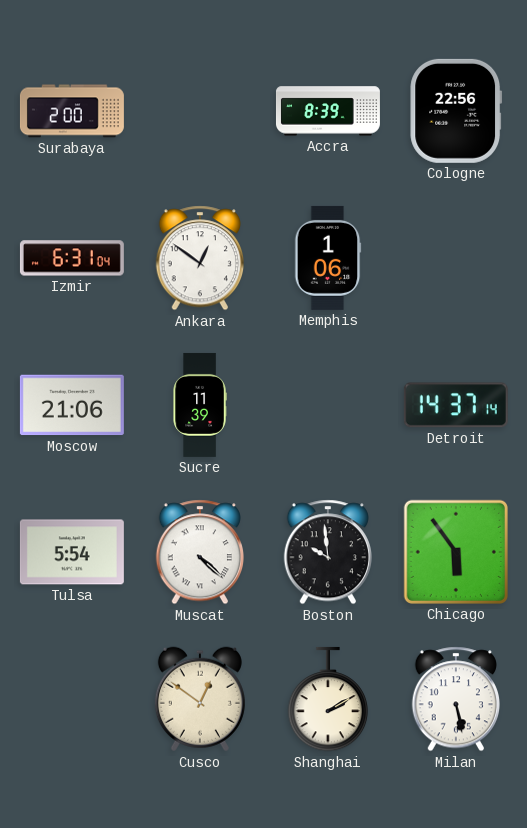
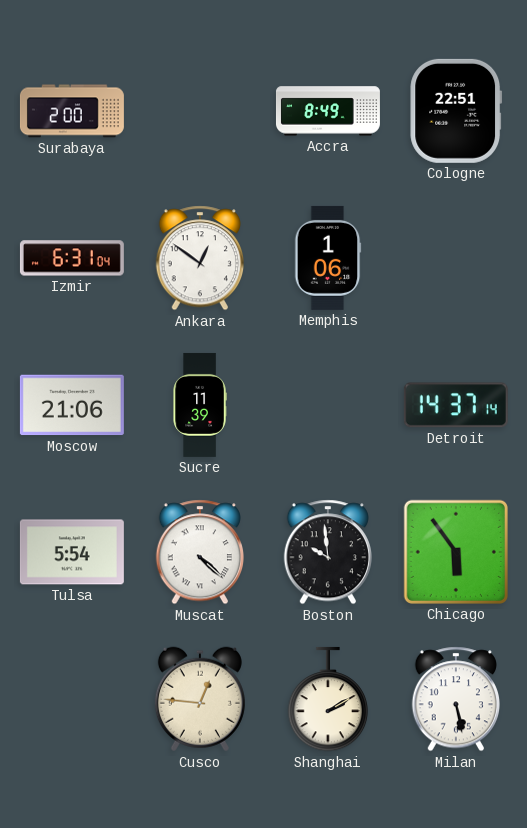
Accra: 8:39 -> 8:49 (328, 111)
Cologne: 22:56 -> 22:51 (456, 111)
Cusco: 12:51 -> 12:46 (200, 699)
